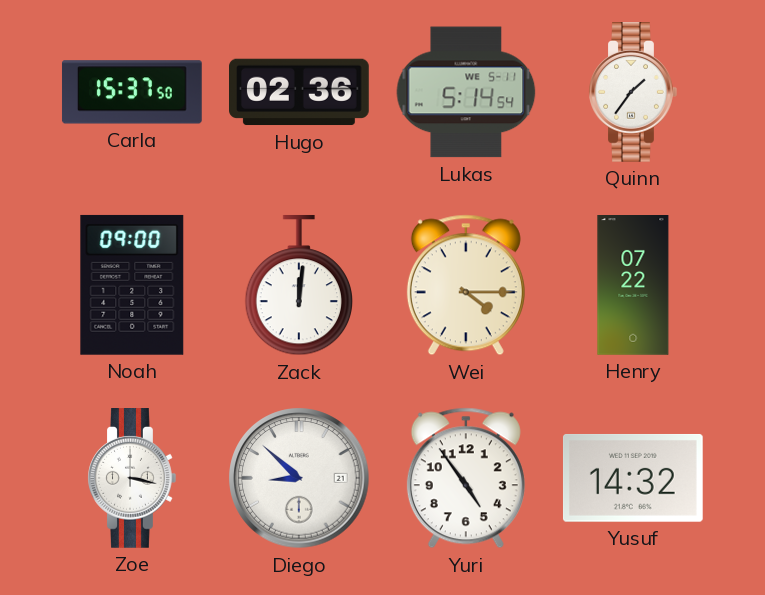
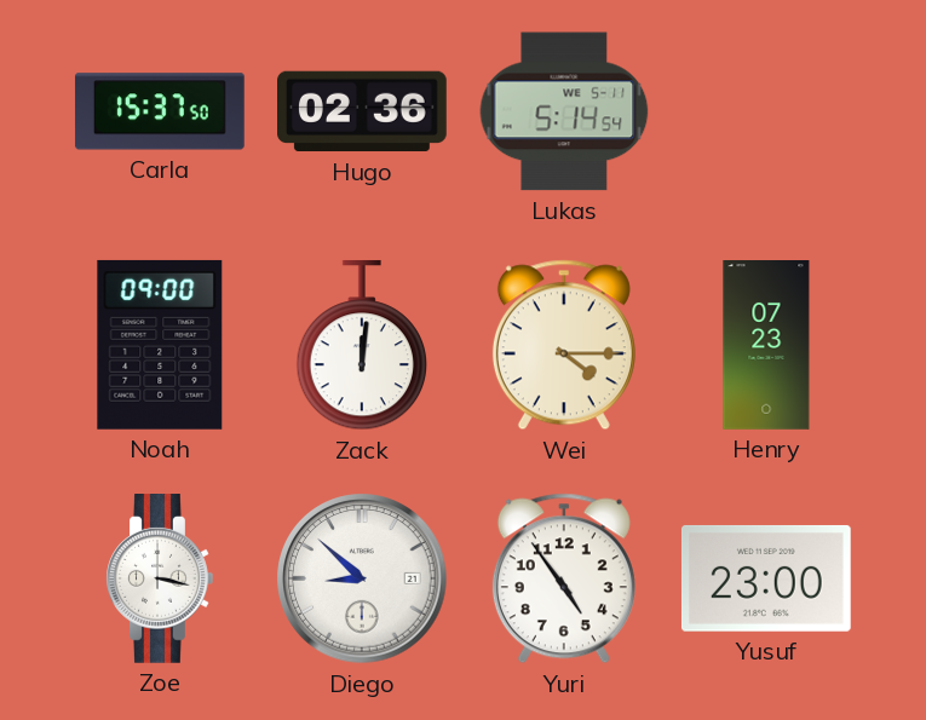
Quinn: 1:36 -> none (633, 93)
Henry: 07:22 -> 07:23 (766, 346)
Yusuf: 14:32 -> 23:00 (766, 578)
